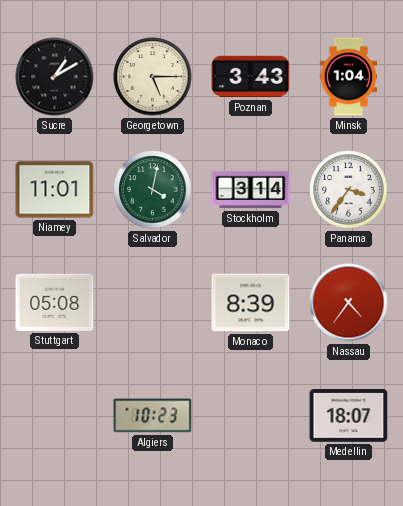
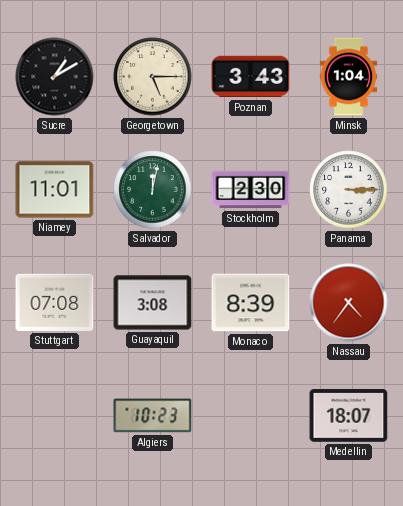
Salvador: 4:02 -> 12:02 (153, 190)
Stockholm: 3:14 -> 2:30 (251, 190)
Panama: 3:36 -> 3:15 (349, 190)
Stuttgart: 05:08 -> 07:08 (55, 302)
Guayaquil: none -> 3:08 (153, 303)
